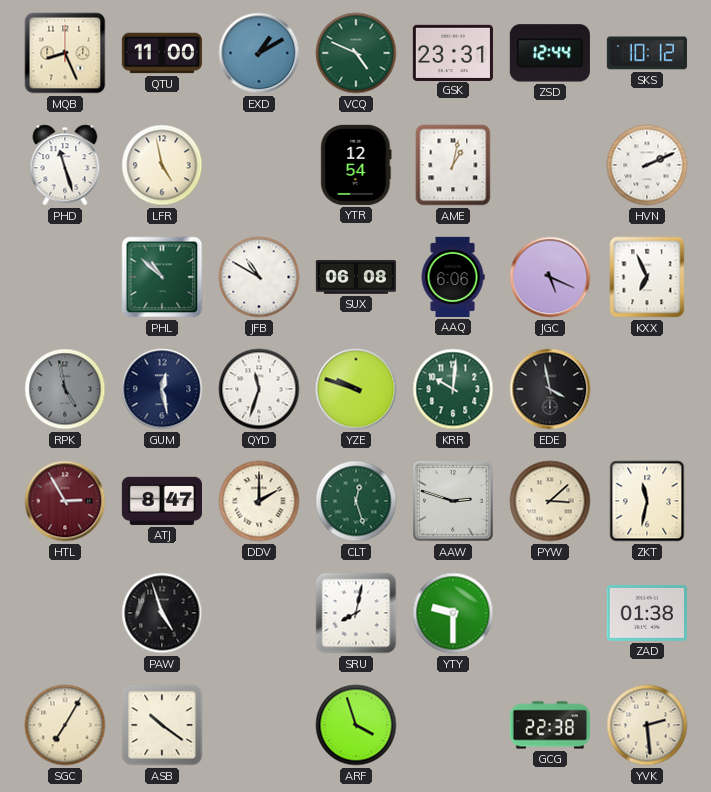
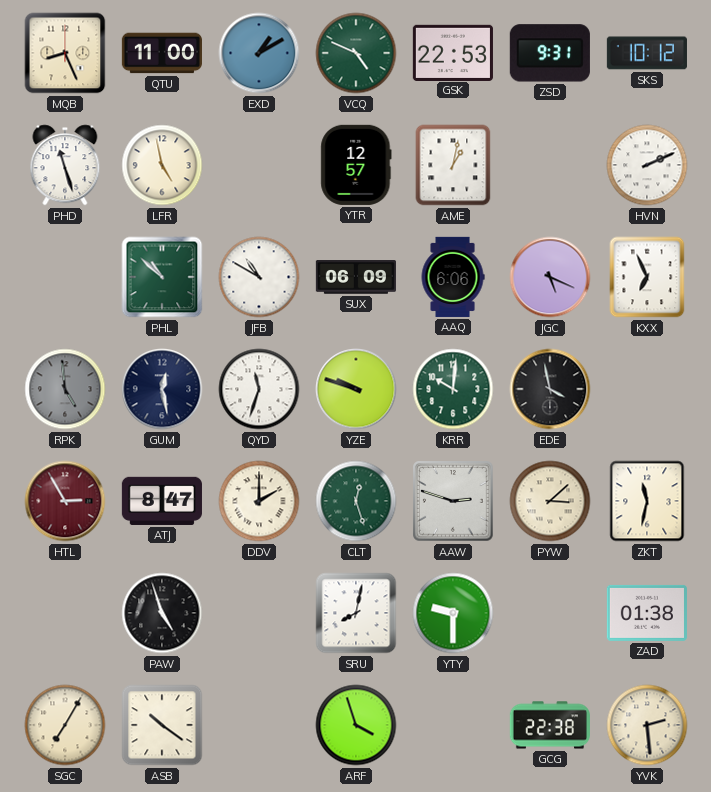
GSK: 23:31 -> 22:53 (453, 52)
ZSD: 12:44 -> 9:31 (550, 53)
YTR: 12:54 -> 12:57 (356, 165)
SUX: 06:08 -> 06:09 (356, 277)
RPK: 4:58 -> 4:59 (65, 389)
